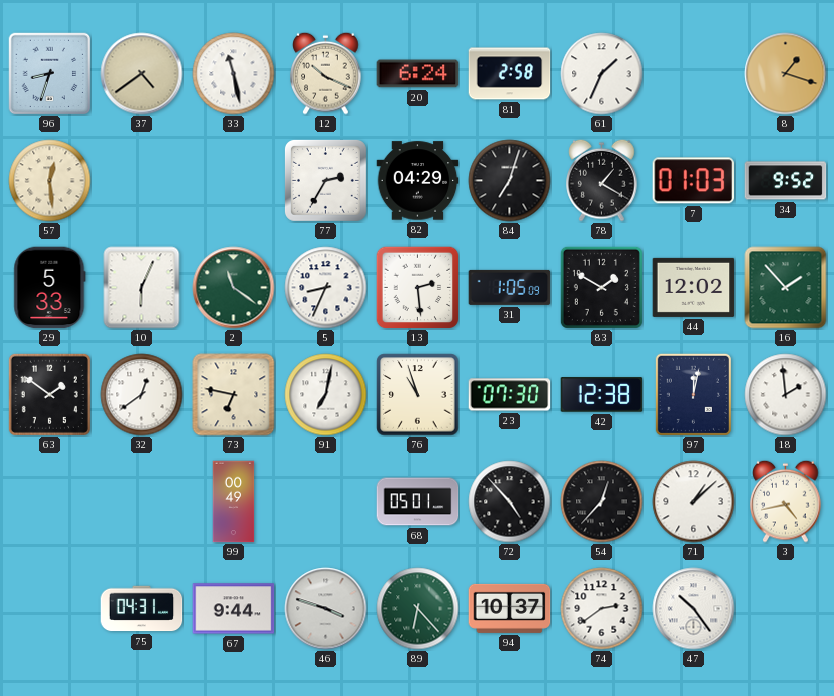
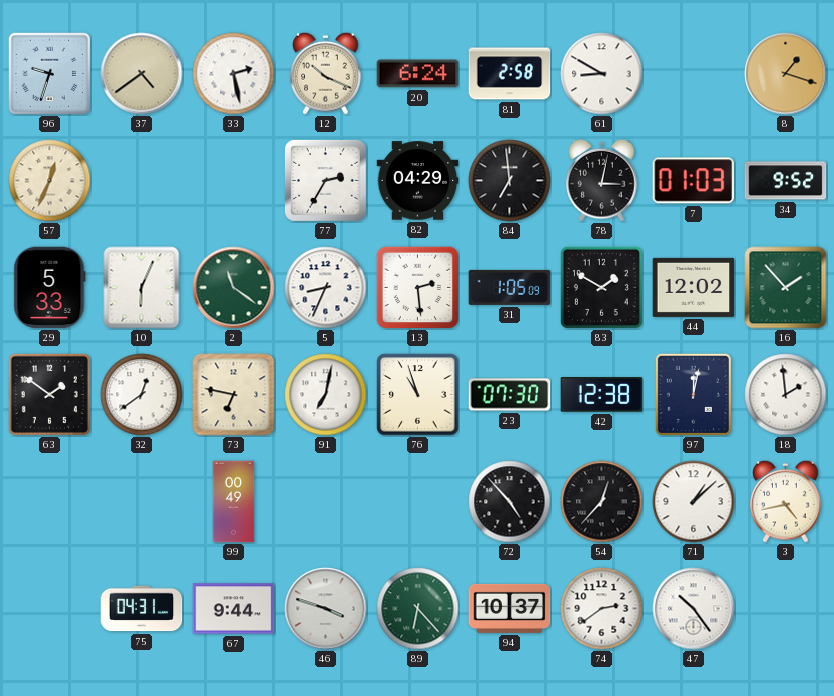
96: 8:33 -> 9:33 (49, 73)
33: 11:28 -> 2:28 (234, 74)
61: 1:34 -> 8:50 (602, 74)
57: 12:29 -> 12:34 (50, 181)
84: 7:03 -> 6:59 (510, 181)
78: 1:20 -> 3:02 (602, 180)
68: 05:01 -> none (418, 502)
